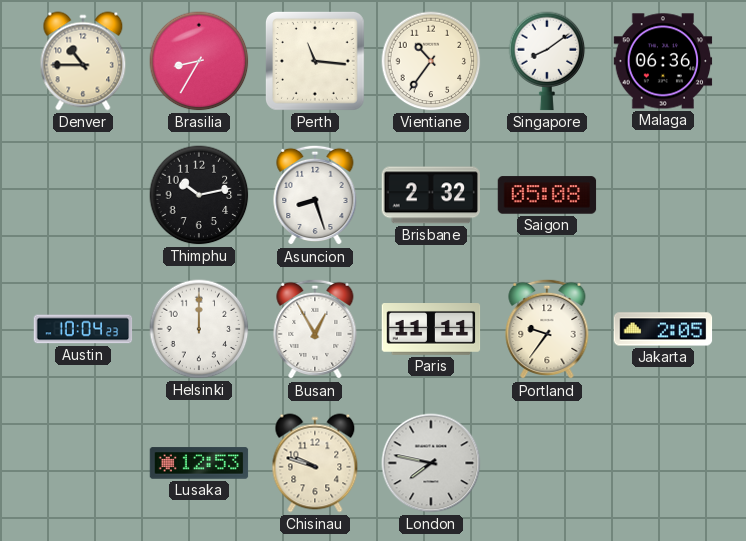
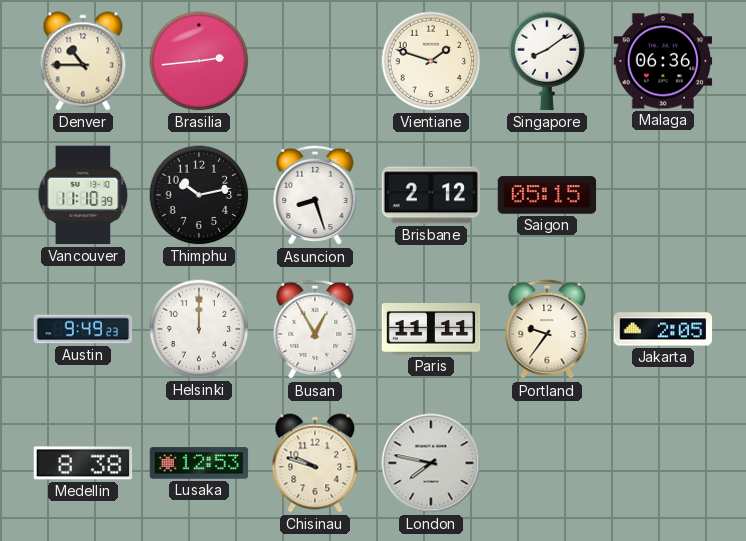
Brasilia: 8:35 -> 2:44 (199, 61)
Perth: 11:16 -> none (315, 61)
Vientiane: 10:36 -> 1:48 (431, 61)
Vancouver: none -> 11:10 (83, 195)
Brisbane: 2:32 -> 2:12 (431, 195)
Saigon: 05:08 -> 05:15 (547, 195)
Austin: 10:04 -> 9:49 (83, 329)
Medellin: none -> 8:38 (83, 463)
